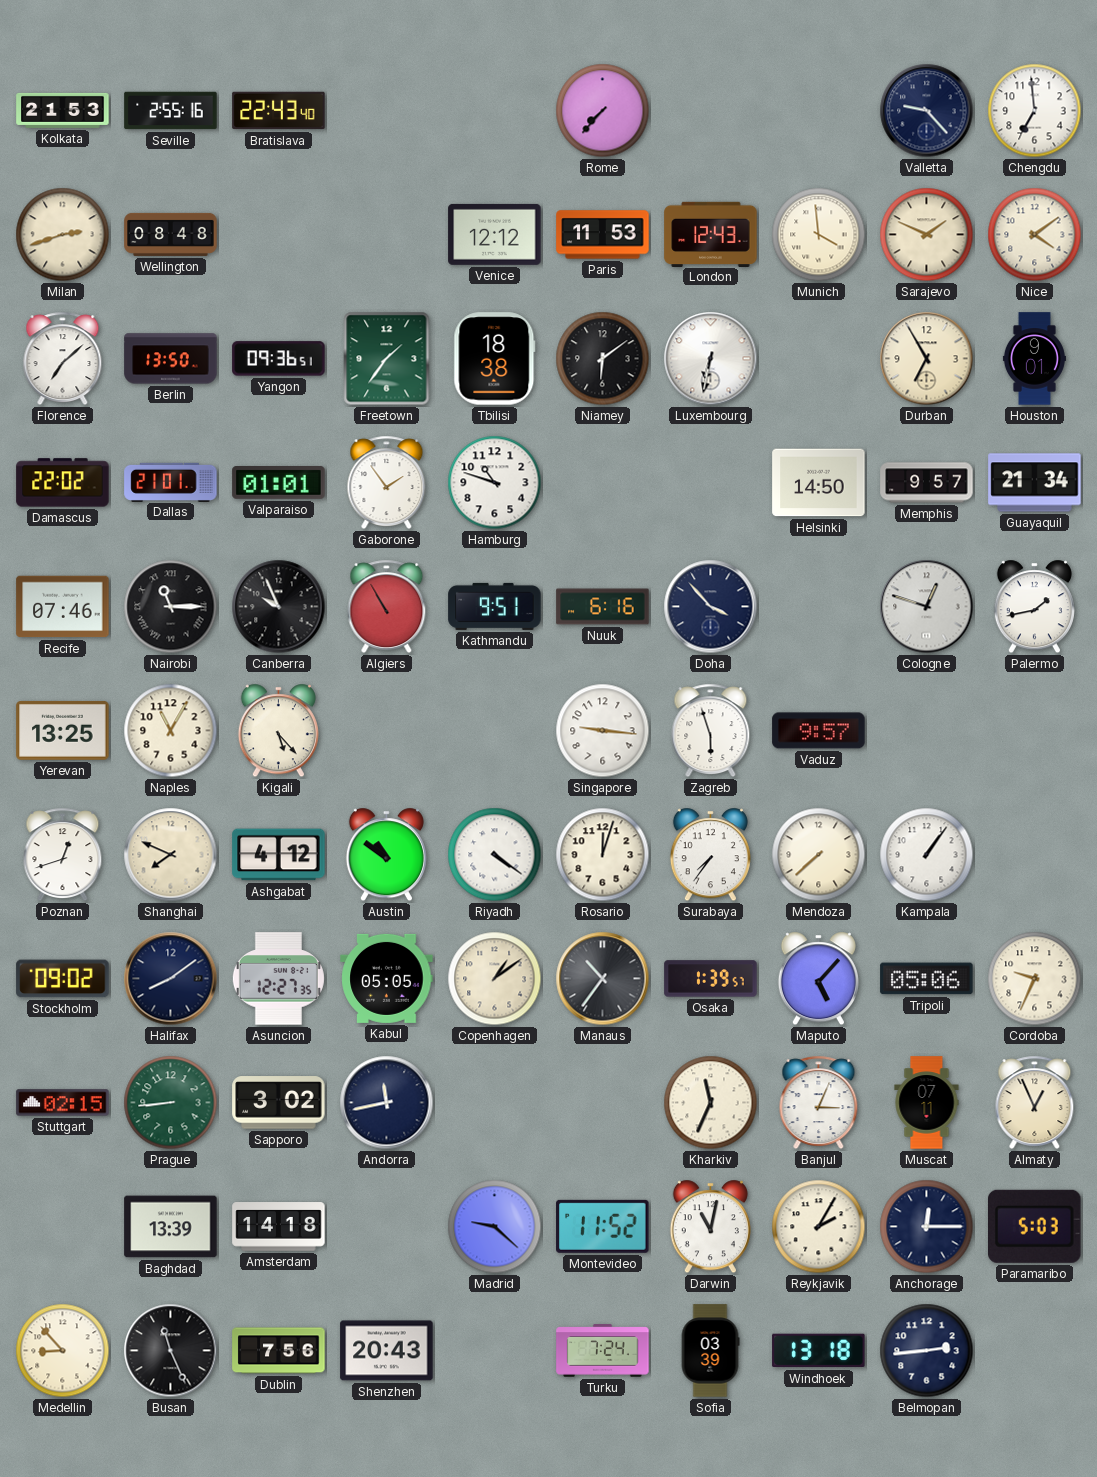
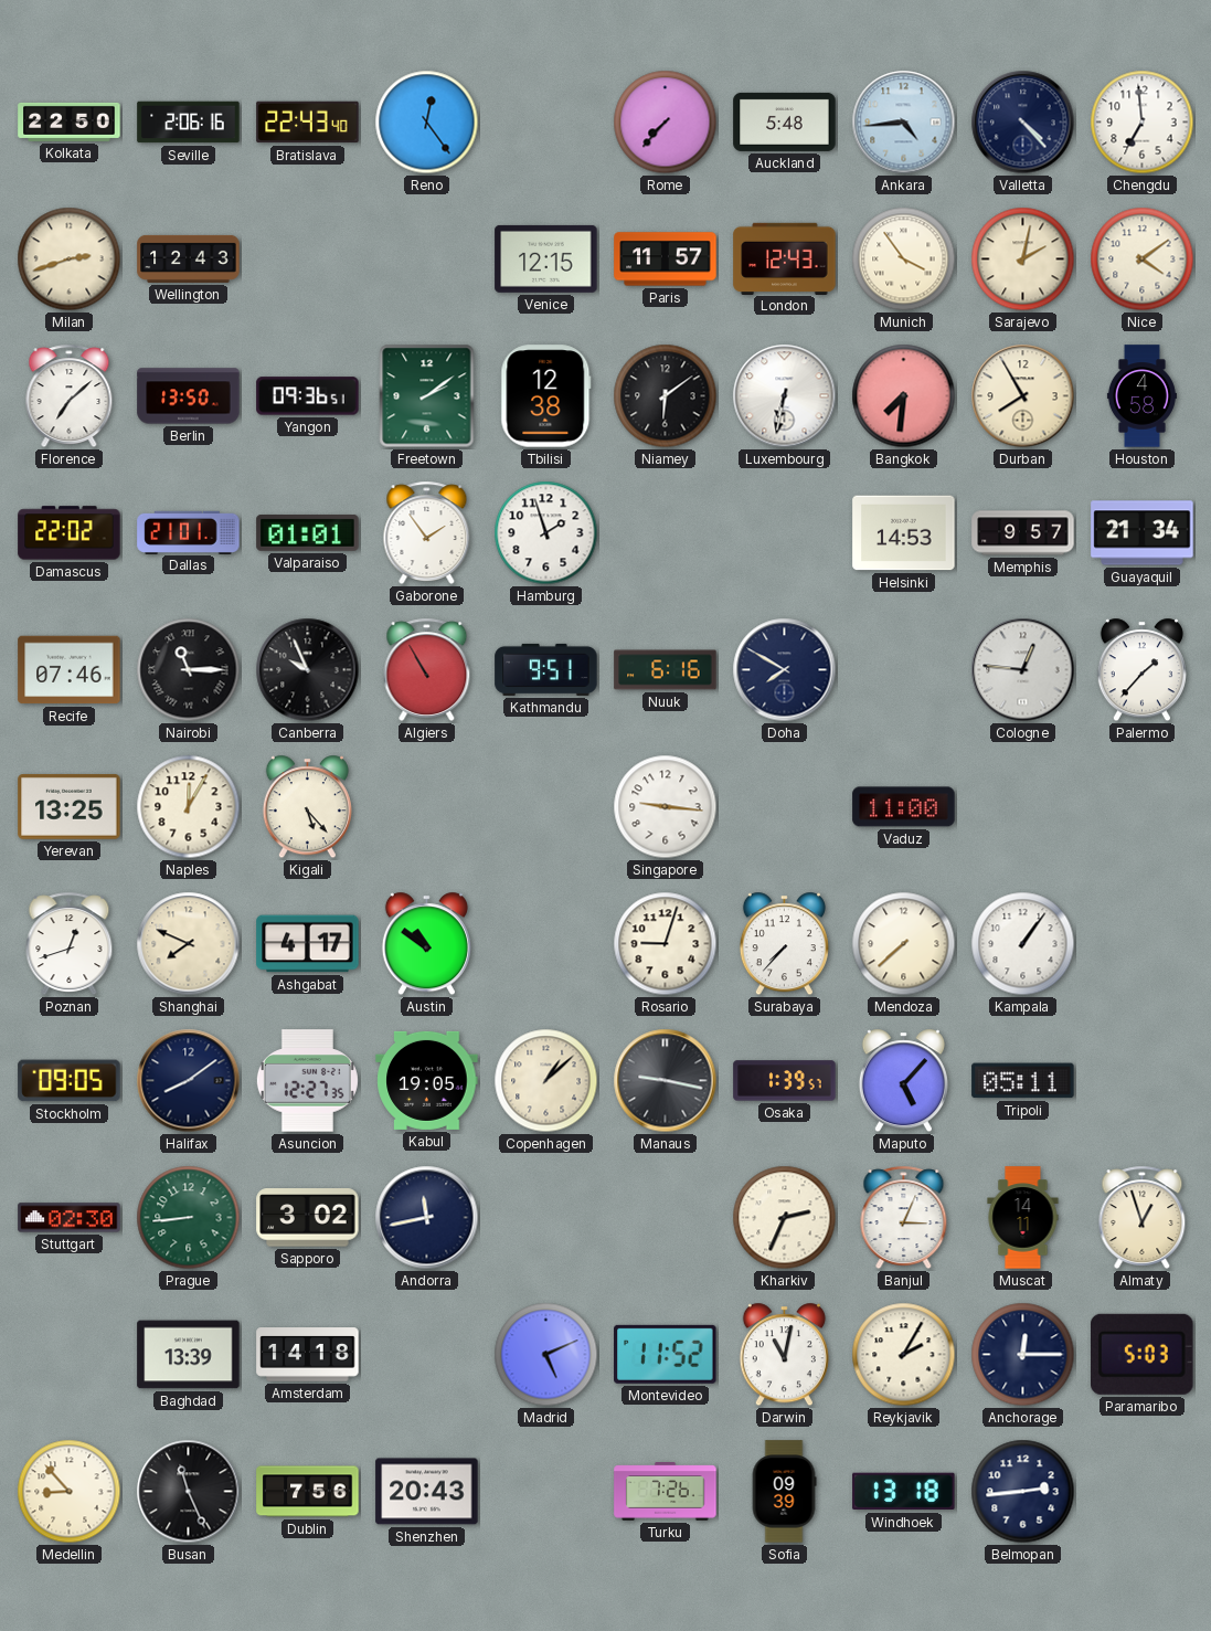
Kolkata: 21:53 -> 22:50 (70, 121)
Seville: 2:55 -> 2:06 (189, 123)
Reno: none -> 12:24 (427, 123)
Auckland: none -> 5:48 (785, 121)
Ankara: none -> 4:44 (904, 123)
Valletta: 9:23 -> 4:23 (1023, 123)
Wellington: 08:48 -> 12:43 (189, 258)
Venice: 12:12 -> 12:15 (546, 258)
Paris: 11:53 -> 11:57 (666, 260)
Munich: 3:59 -> 3:54 (904, 260)
Sarajevo: 1:49 -> 2:02 (1023, 260)
Freetown: 1:36 -> 2:09 (427, 396)
Tbilisi: 18:38 -> 12:38 (546, 396)
Bangkok: none -> 7:31 (904, 396)
Durban: 6:55 -> 7:55 (1023, 396)
Houston: 9:01 -> 4:58 (1141, 396)
Hamburg: 10:48 -> 1:57 (546, 533)
Helsinki: 14:50 -> 14:53 (904, 533)
Doha: 3:53 -> 7:50 (785, 670)
Cologne: 12:48 -> 12:46 (1023, 670)
Palermo: 1:43 -> 1:37 (1141, 670)
Naples: 11:05 -> 12:05 (189, 807)
Zagreb: 5:57 -> none (711, 731)
Vaduz: 9:57 -> 11:00 (904, 807)
Ashgabat: 4:12 -> 4:17 (308, 944)
Riyadh: 4:21 -> none (495, 855)
Rosario: 12:03 -> 9:03 (666, 944)
Surabaya: 7:36 -> 7:37 (784, 944)
Stockholm: 09:02 -> 09:05 (70, 1081)
Kabul: 05:05 -> 19:05 (427, 1080)
Copenhagen: 1:09 -> 1:08 (546, 1081)
Manaus: 10:36 -> 9:17 (666, 1081)
Tripoli: 05:06 -> 05:11 (1023, 1081)
Cordoba: 9:34 -> none (1035, 979)
Stuttgart: 02:15 -> 02:30 (70, 1218)
Kharkiv: 11:34 -> 2:34 (785, 1218)
Muscat: 07:11 -> 14:11 (1023, 1218)
Almaty: 12:56 -> 12:57 (1143, 1218)
Madrid: 9:22 -> 5:11 (546, 1355)
Turku: 7:24 -> 7:26 (666, 1492)
Sofia: 03:39 -> 09:39 (784, 1492)
